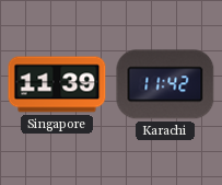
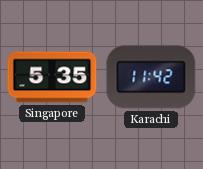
Singapore: 11:39 -> 5:35 (52, 77)
